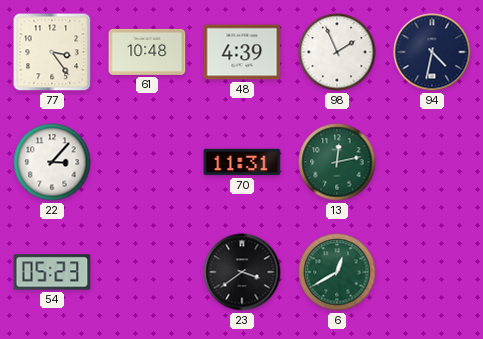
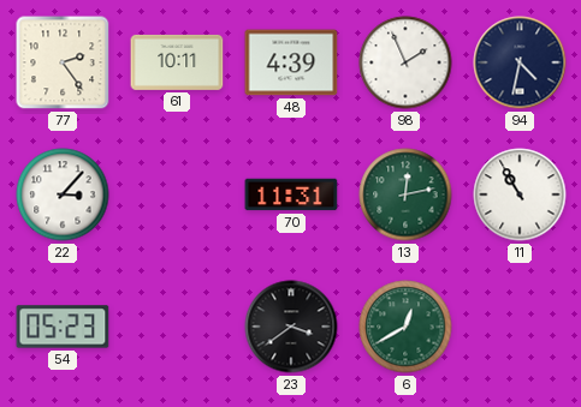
77: 3:24 -> 2:24 (63, 62)
61: 10:48 -> 10:11 (177, 62)
11: none -> 10:55 (520, 194)
